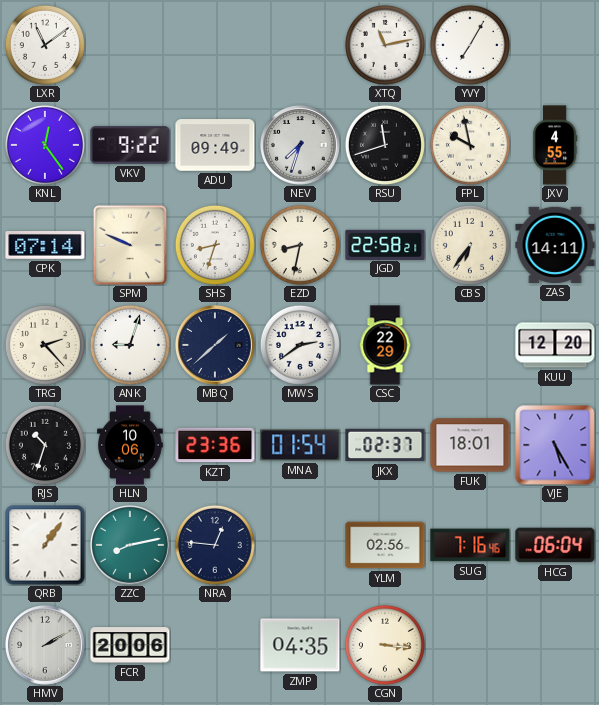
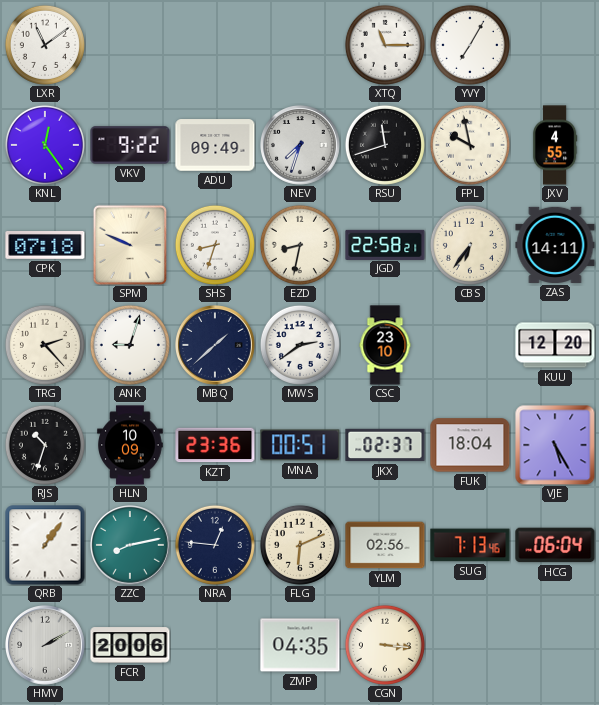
XTQ: 11:13 -> 11:15 (385, 45)
CPK: 07:14 -> 07:18 (45, 246)
CSC: 22:29 -> 23:10 (385, 345)
HLN: 10:06 -> 10:09 (130, 445)
MNA: 01:54 -> 00:51 (300, 445)
FUK: 18:01 -> 18:04 (470, 445)
FLG: none -> 6:11 (300, 545)
SUG: 7:16 -> 7:13 (470, 545)
